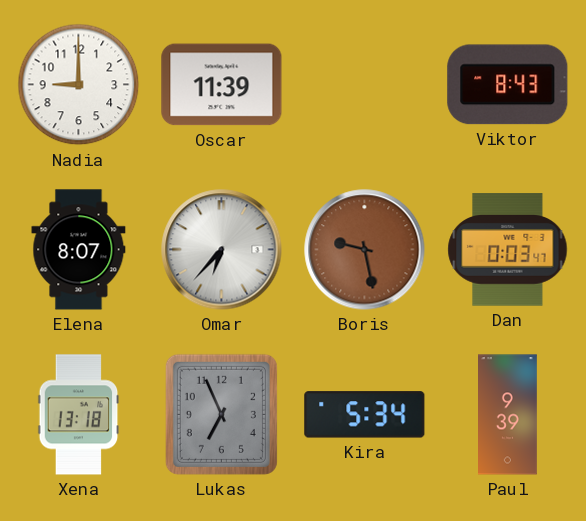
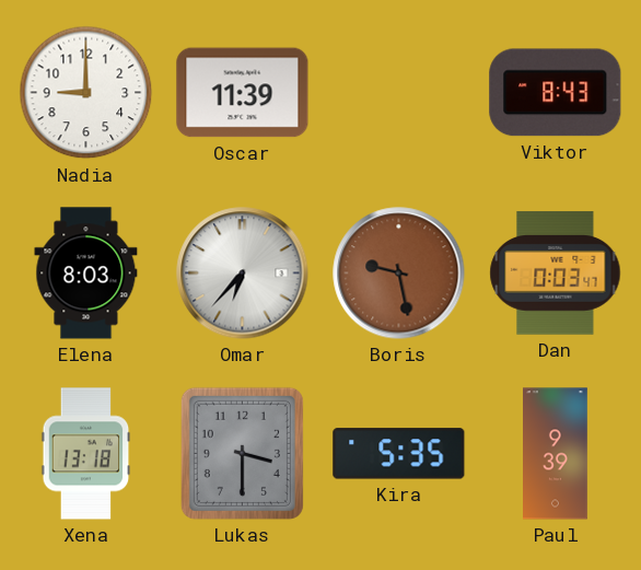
Elena: 8:07 -> 8:03 (86, 274)
Lukas: 6:56 -> 3:30 (242, 453)
Kira: 5:34 -> 5:35 (399, 454)
